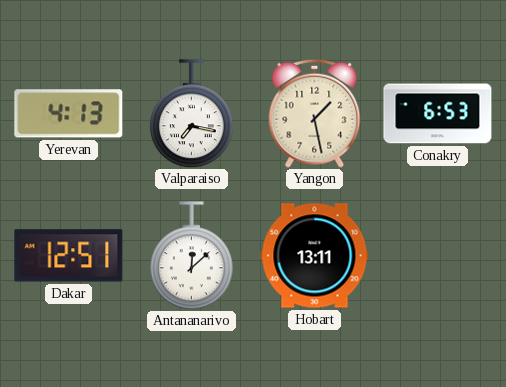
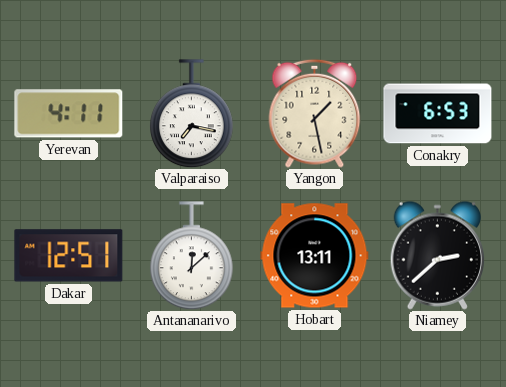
Yerevan: 4:13 -> 4:11 (69, 114)
Niamey: none -> 2:38 (437, 255)
